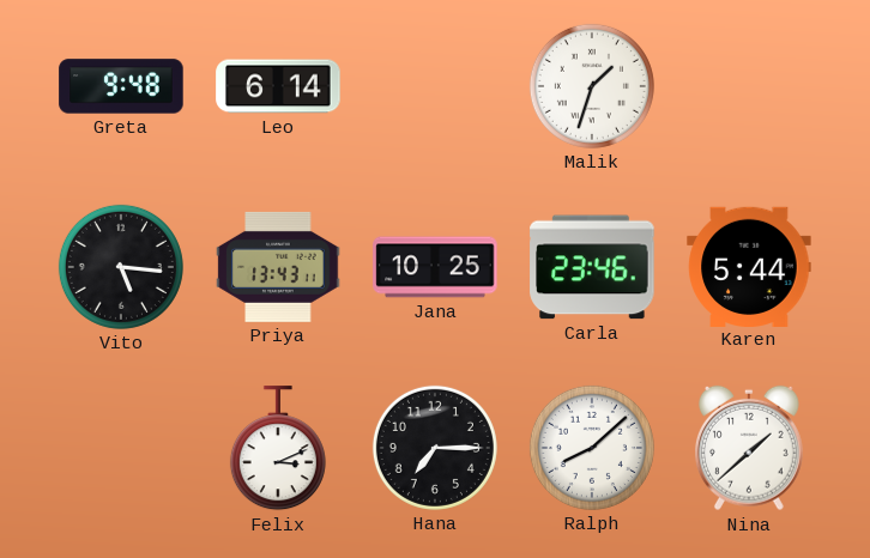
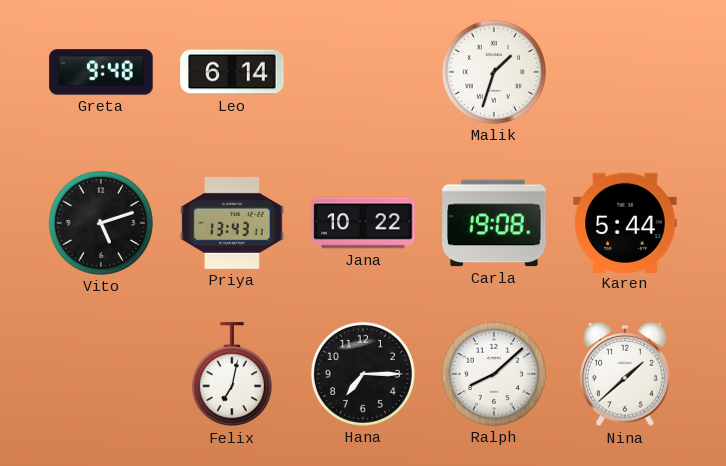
Vito: 5:16 -> 5:12 (101, 223)
Jana: 10:25 -> 10:22 (363, 223)
Carla: 23:46 -> 19:08 (494, 223)
Felix: 3:11 -> 7:02 (232, 375)
